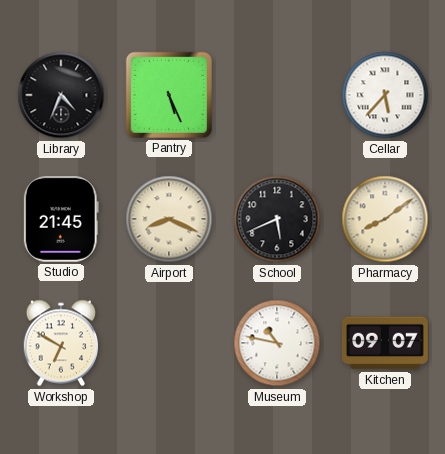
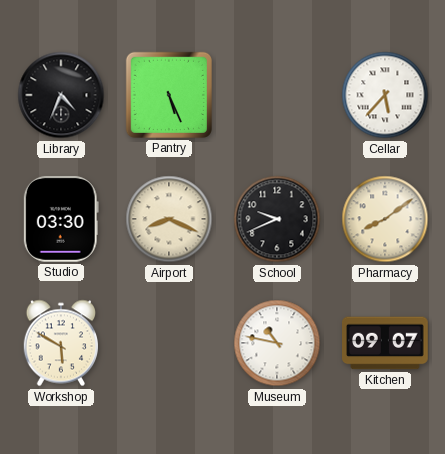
Studio: 21:45 -> 03:30 (61, 219)
School: 5:41 -> 9:41 (277, 219)
Workshop: 6:50 -> 5:50 (60, 343)
